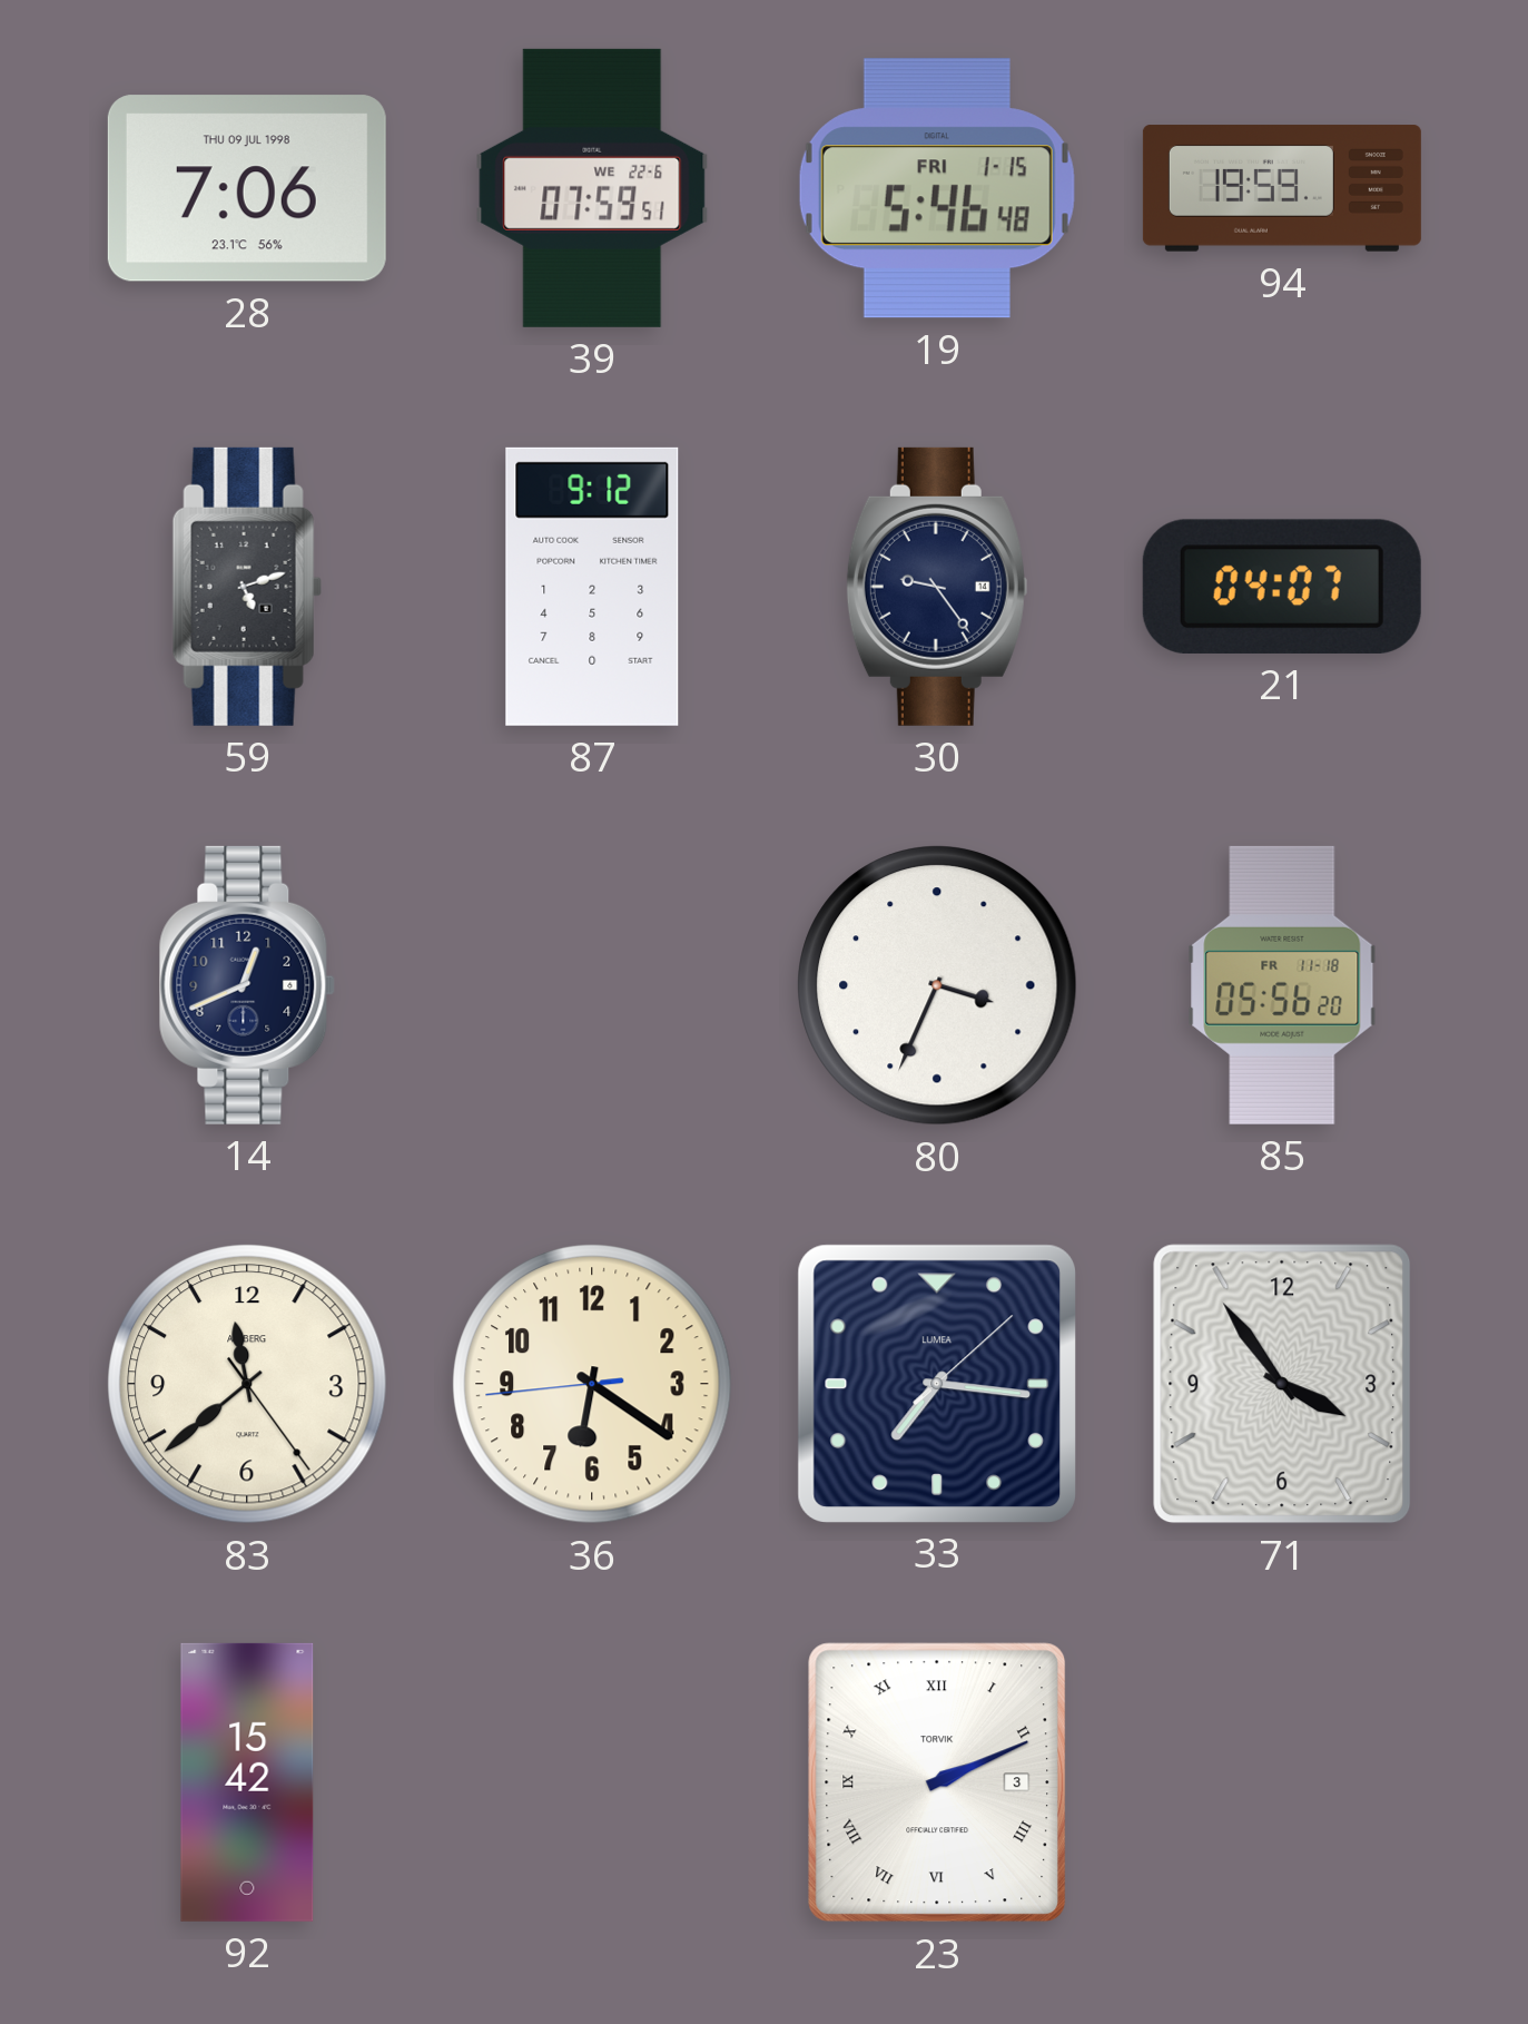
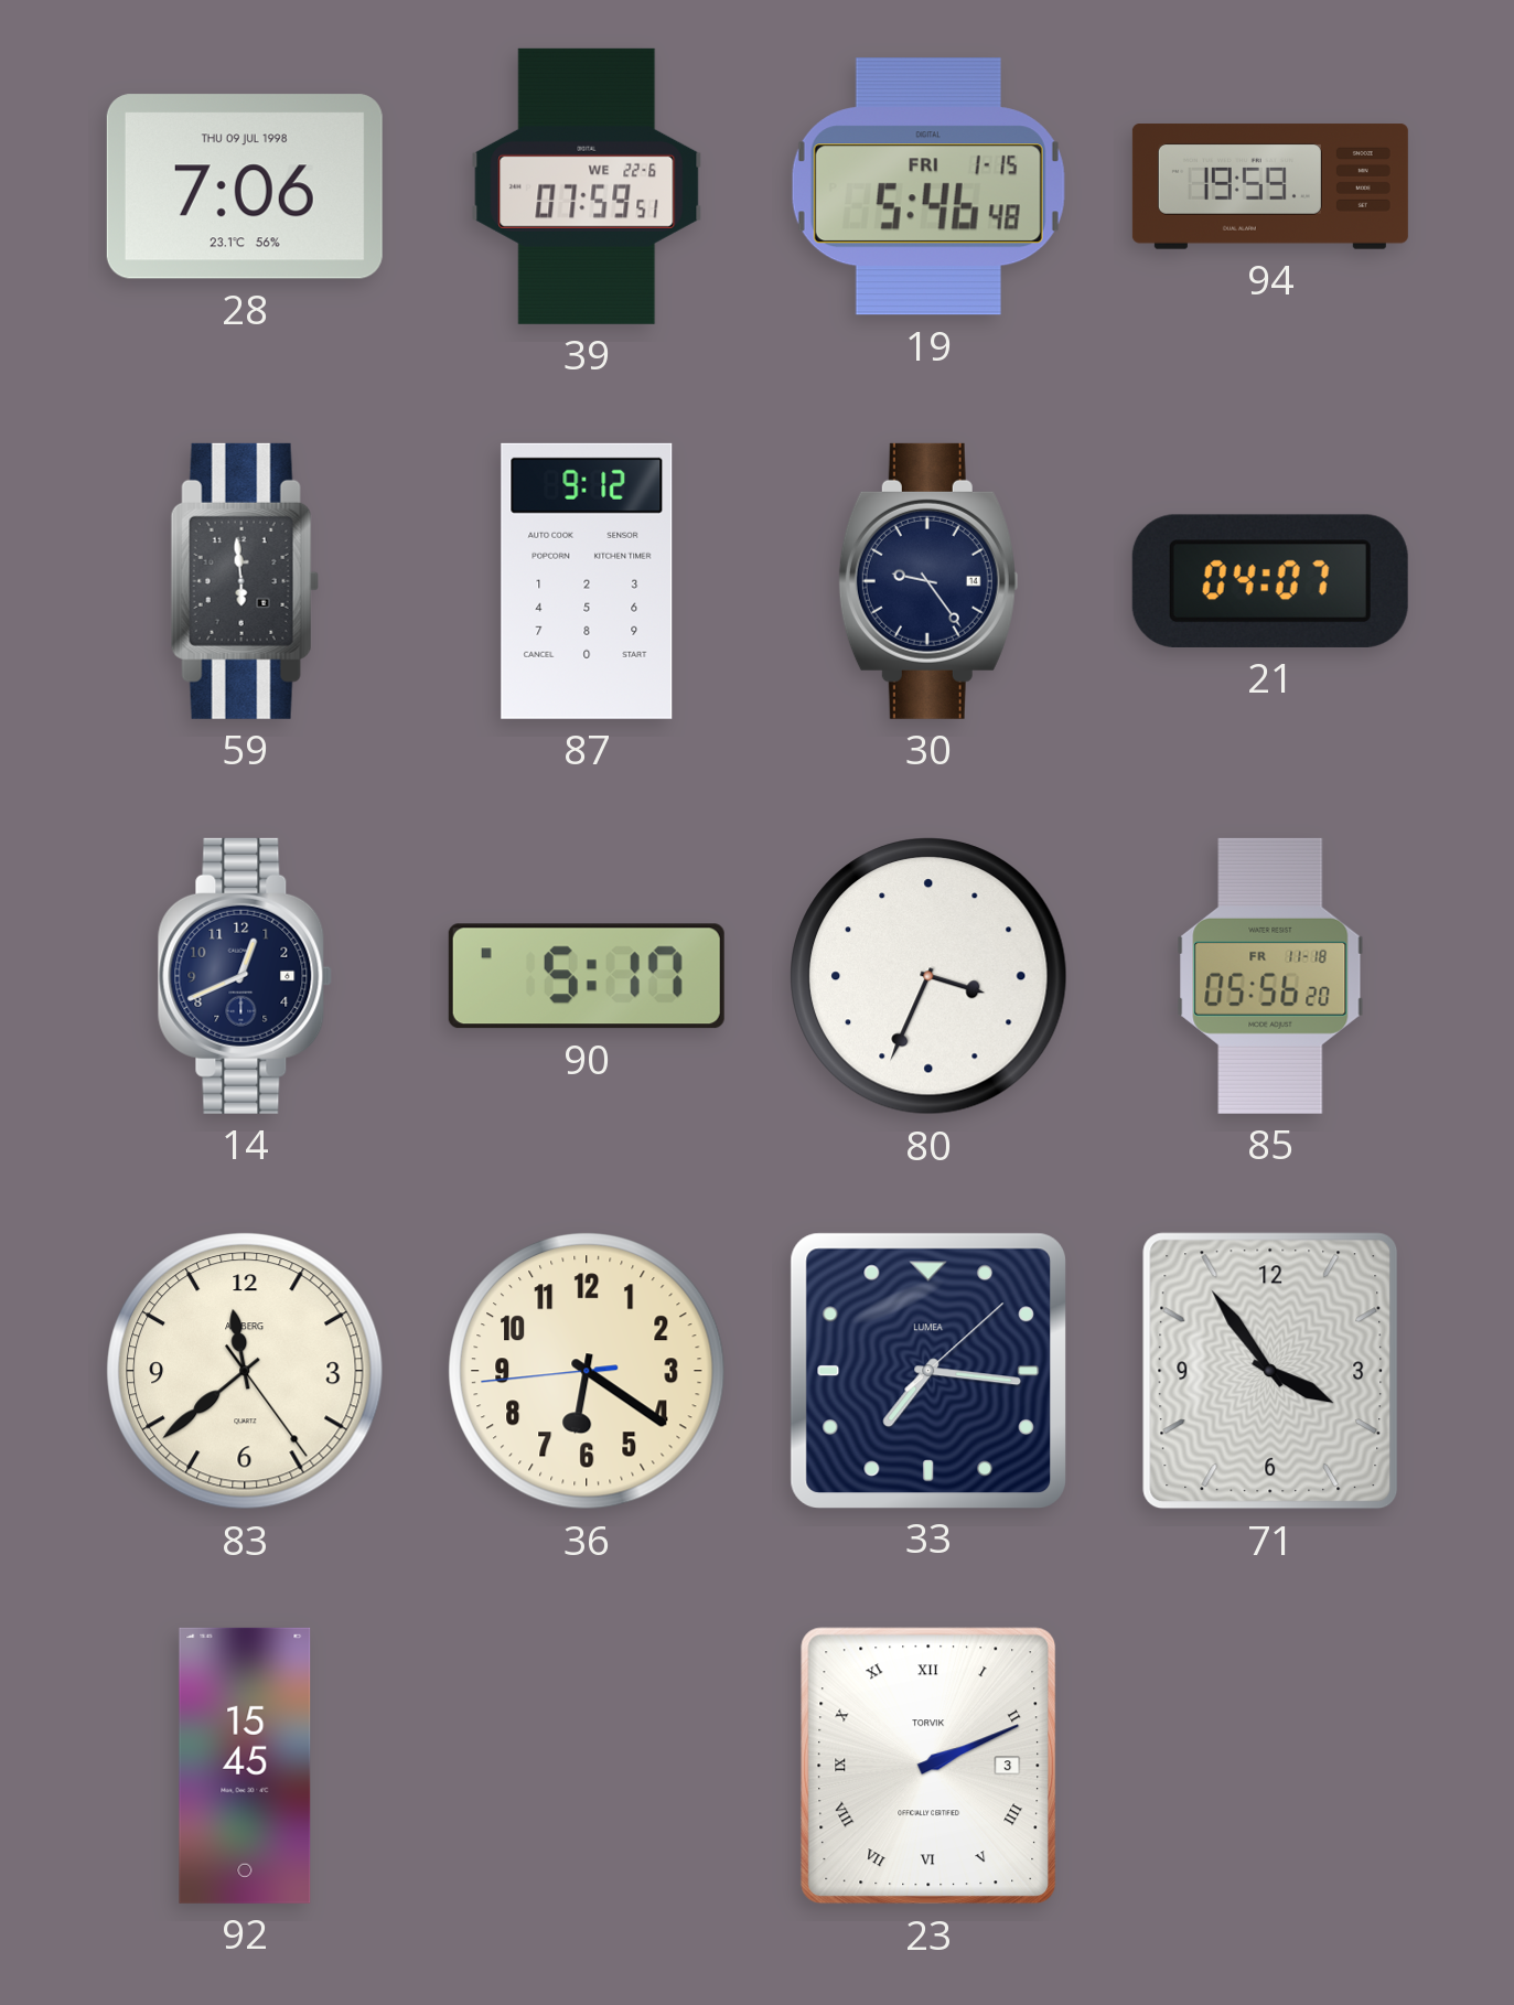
59: 5:12 -> 5:59 (245, 581)
90: none -> 5:17 (587, 976)
92: 15:42 -> 15:45 (245, 1766)
